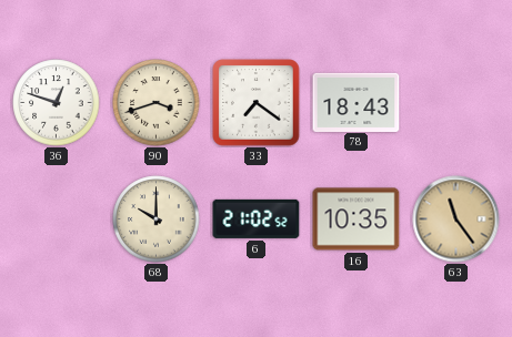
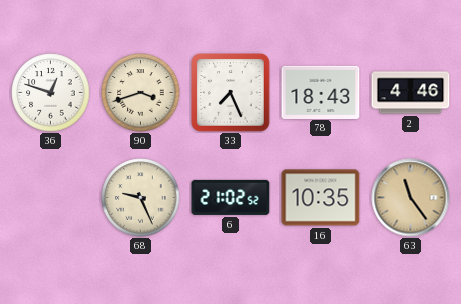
33: 7:21 -> 7:26 (231, 93)
2: none -> 4:46 (411, 93)
68: 10:00 -> 9:26 (141, 198)
